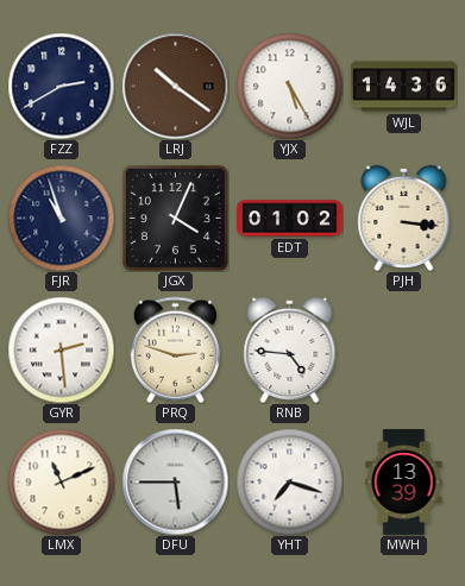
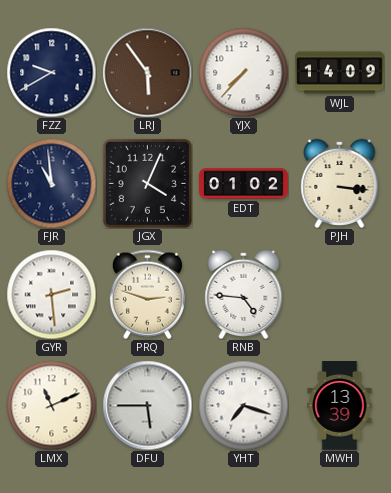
FZZ: 2:40 -> 9:40 (51, 72)
LRJ: 10:21 -> 5:54 (147, 72)
YJX: 5:25 -> 7:37 (243, 72)
WJL: 14:36 -> 14:09 (340, 73)
FJR: 10:57 -> 10:59 (51, 183)
